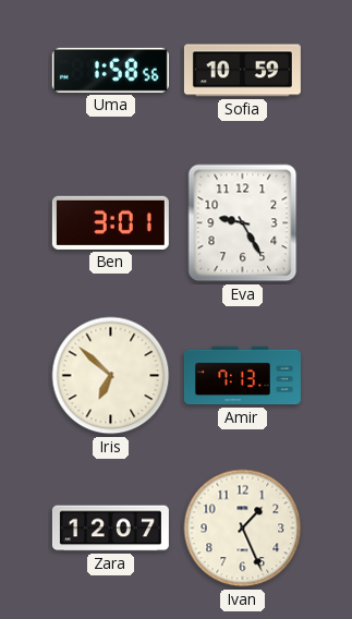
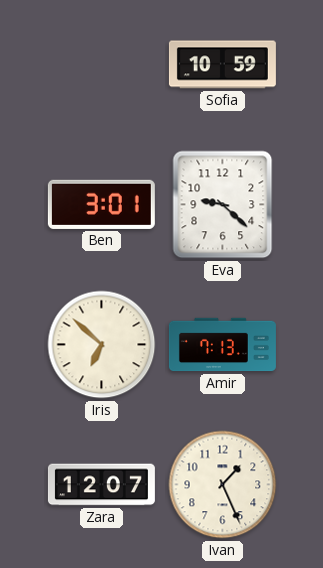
Uma: 1:58 -> none (110, 70)
Eva: 9:25 -> 9:22 (223, 205)
